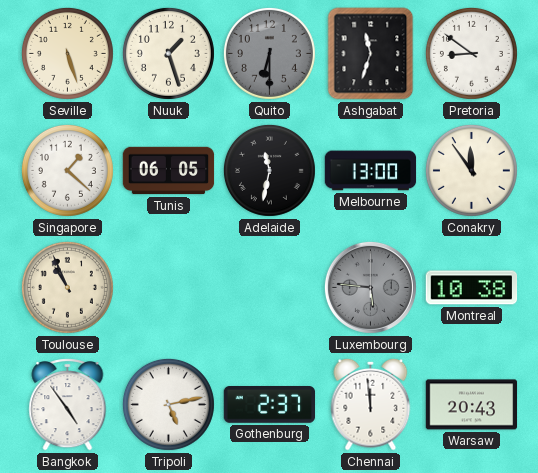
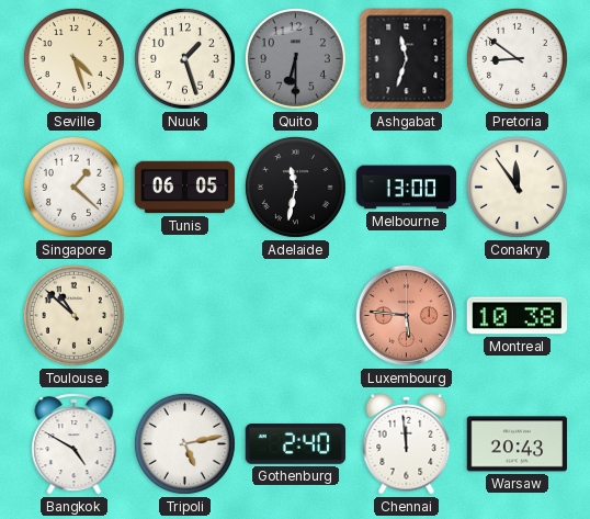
Seville: 5:27 -> 4:27 (73, 58)
Toulouse: 10:56 -> 10:52 (73, 315)
Luxembourg dial: grey -> salmon (406, 315)
Bangkok: 4:54 -> 4:50 (75, 444)
Gothenburg: 2:37 -> 2:40 (296, 444)
